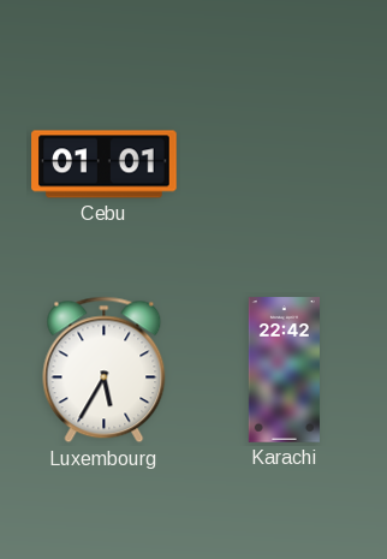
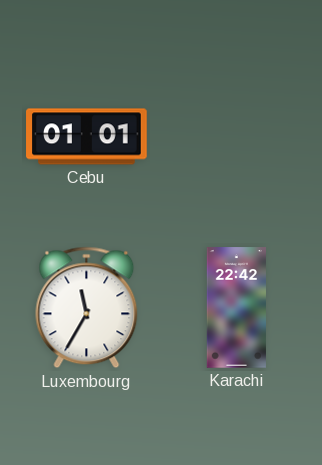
Luxembourg: 5:35 -> 11:35 (87, 308)
